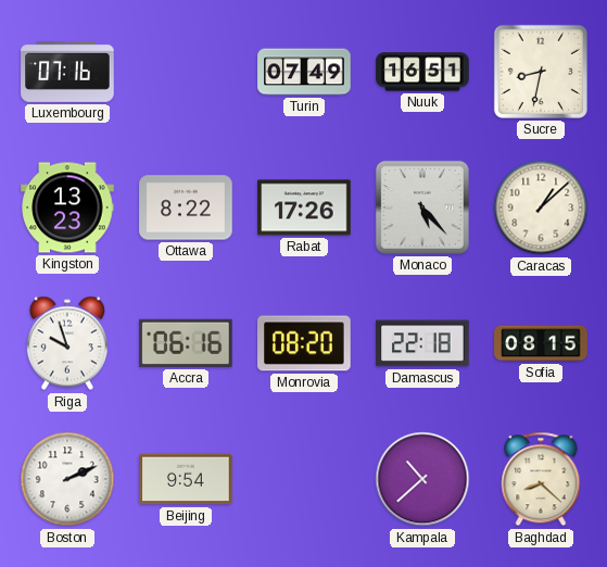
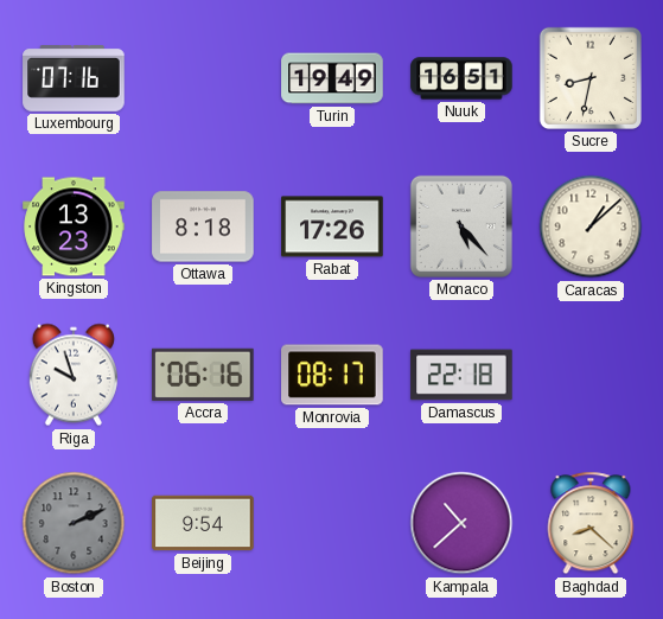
Turin: 07:49 -> 19:49 (332, 78)
Ottawa: 8:22 -> 8:18 (203, 226)
Monrovia: 08:20 -> 08:17 (332, 375)
Sofia: 08:15 -> none (541, 343)
Boston dial: white -> grey (74, 523)
